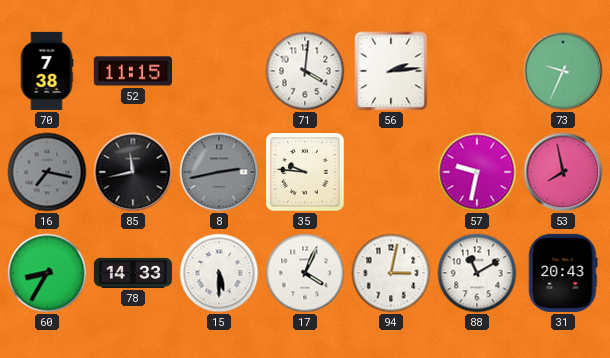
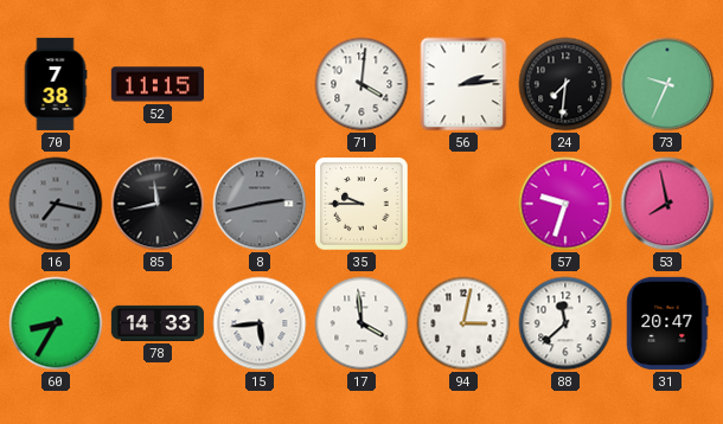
24: none -> 7:31 (565, 84)
35: 9:46 -> 9:45 (361, 204)
57: 9:32 -> 9:33 (565, 204)
15: 5:30 -> 5:44 (260, 323)
17: 4:04 -> 3:59 (361, 323)
88: 11:10 -> 11:38 (565, 323)
31: 20:43 -> 20:47 (667, 323)
